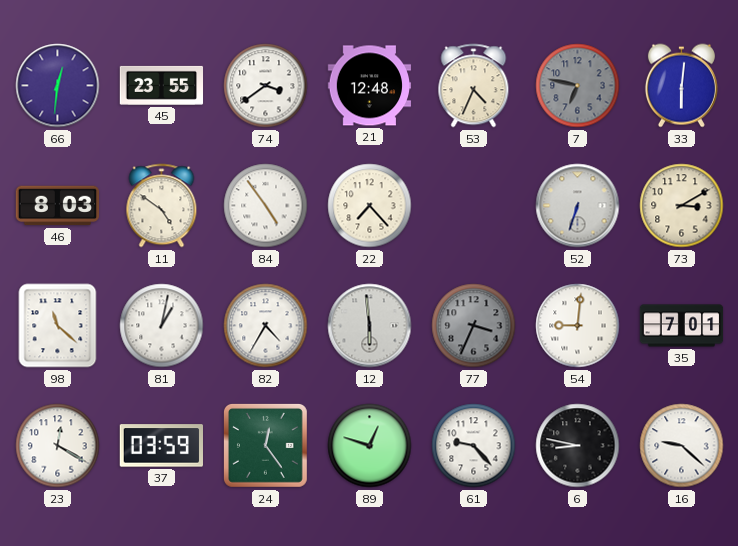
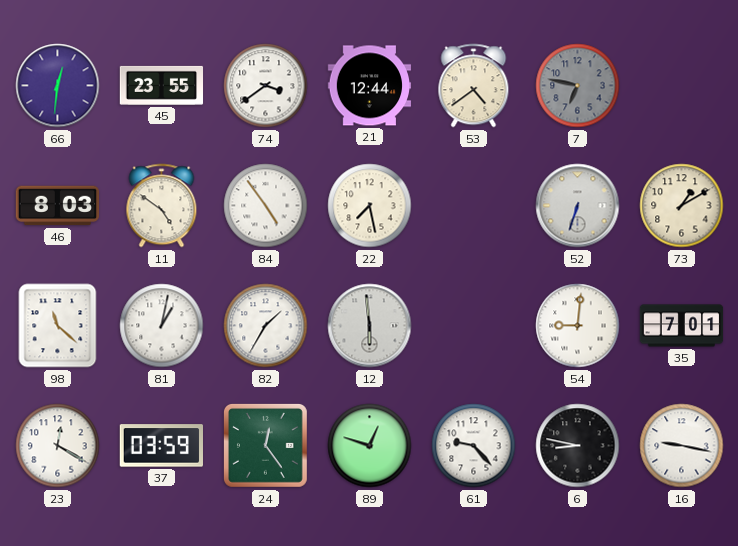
21: 12:48 -> 12:44 (370, 86)
53: 4:34 -> 4:39 (474, 86)
33: 6:01 -> none (681, 86)
22: 7:23 -> 7:28 (370, 206)
73: 3:10 -> 1:10 (682, 206)
82: 4:35 -> 1:35 (266, 326)
77: 3:34 -> none (474, 326)
16: 9:22 -> 9:17 (682, 446)
